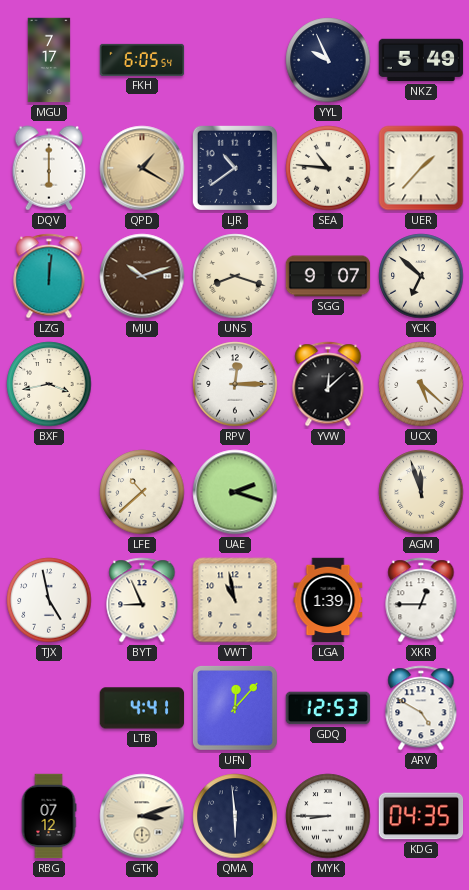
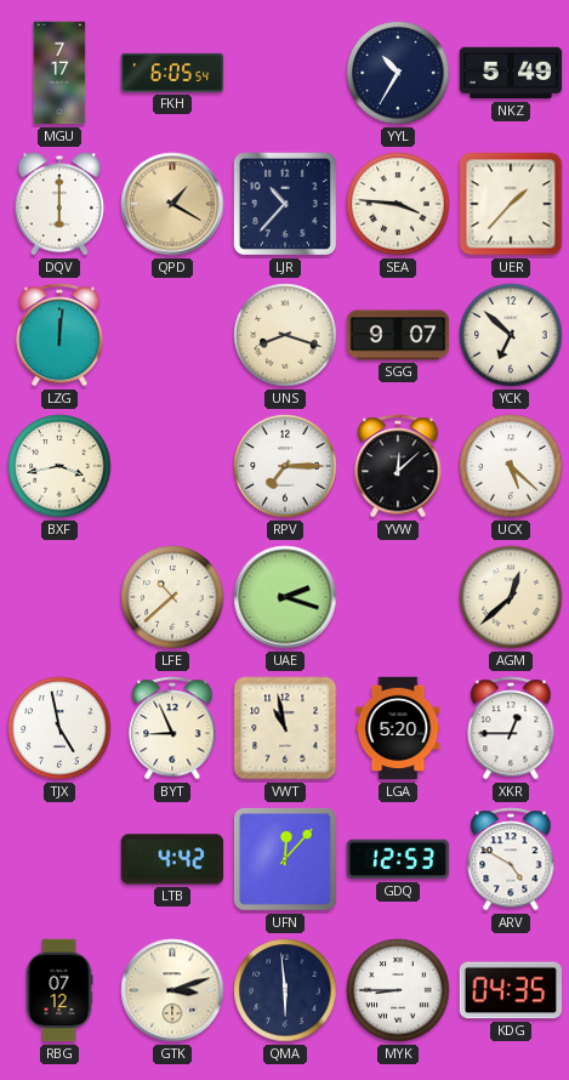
YYL: 9:56 -> 10:35 (398, 73)
LJR: 10:39 -> 10:37 (285, 204)
SEA: 10:46 -> 3:46 (398, 204)
MJU: 10:12 -> none (142, 276)
RPV: 12:15 -> 7:15 (285, 466)
AGM: 11:57 -> 12:38 (511, 597)
LGA: 1:39 -> 5:20 (398, 728)
LTB: 4:41 -> 4:42 (172, 859)
